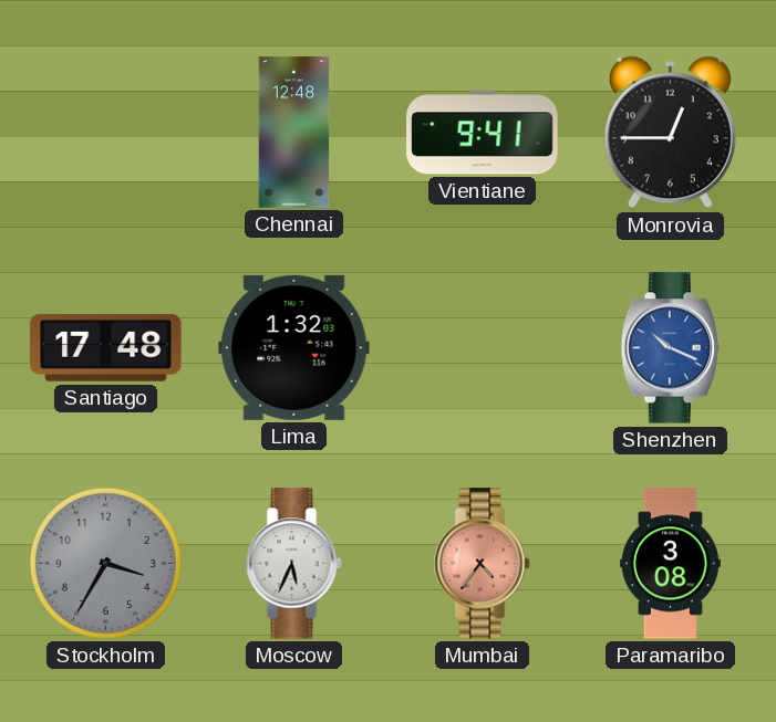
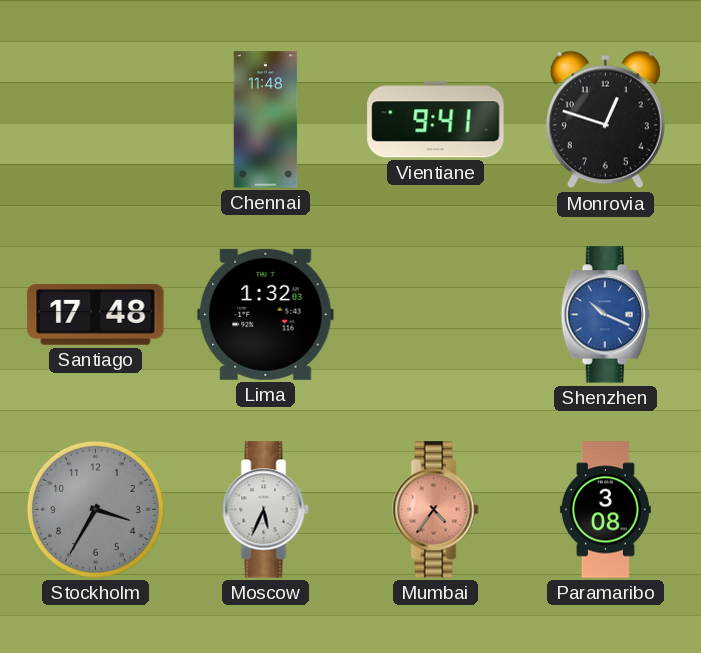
Chennai: 12:48 -> 11:48 (266, 120)
Monrovia: 12:45 -> 12:48 (605, 120)
